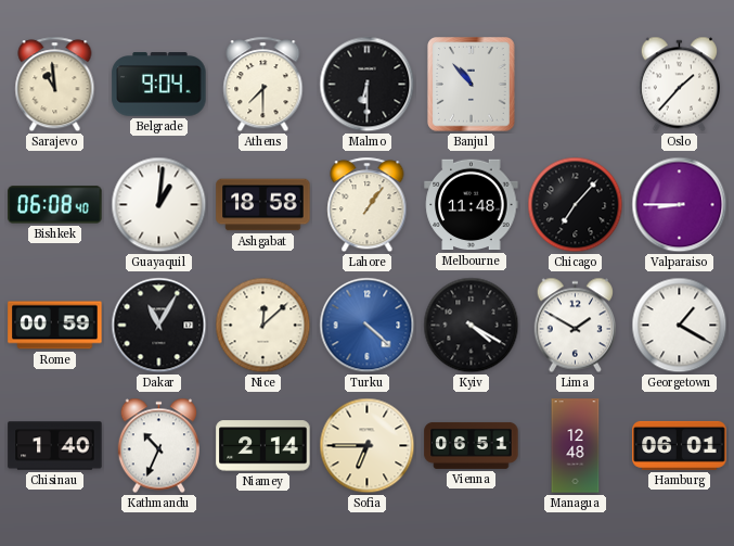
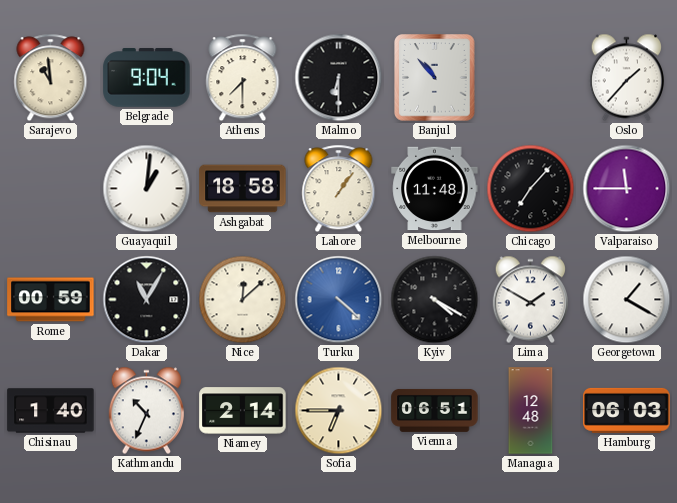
Bishkek: 06:08 -> none (55, 205)
Valparaiso: 8:45 -> 11:45 (627, 189)
Hamburg: 06:01 -> 06:03 (627, 410)
